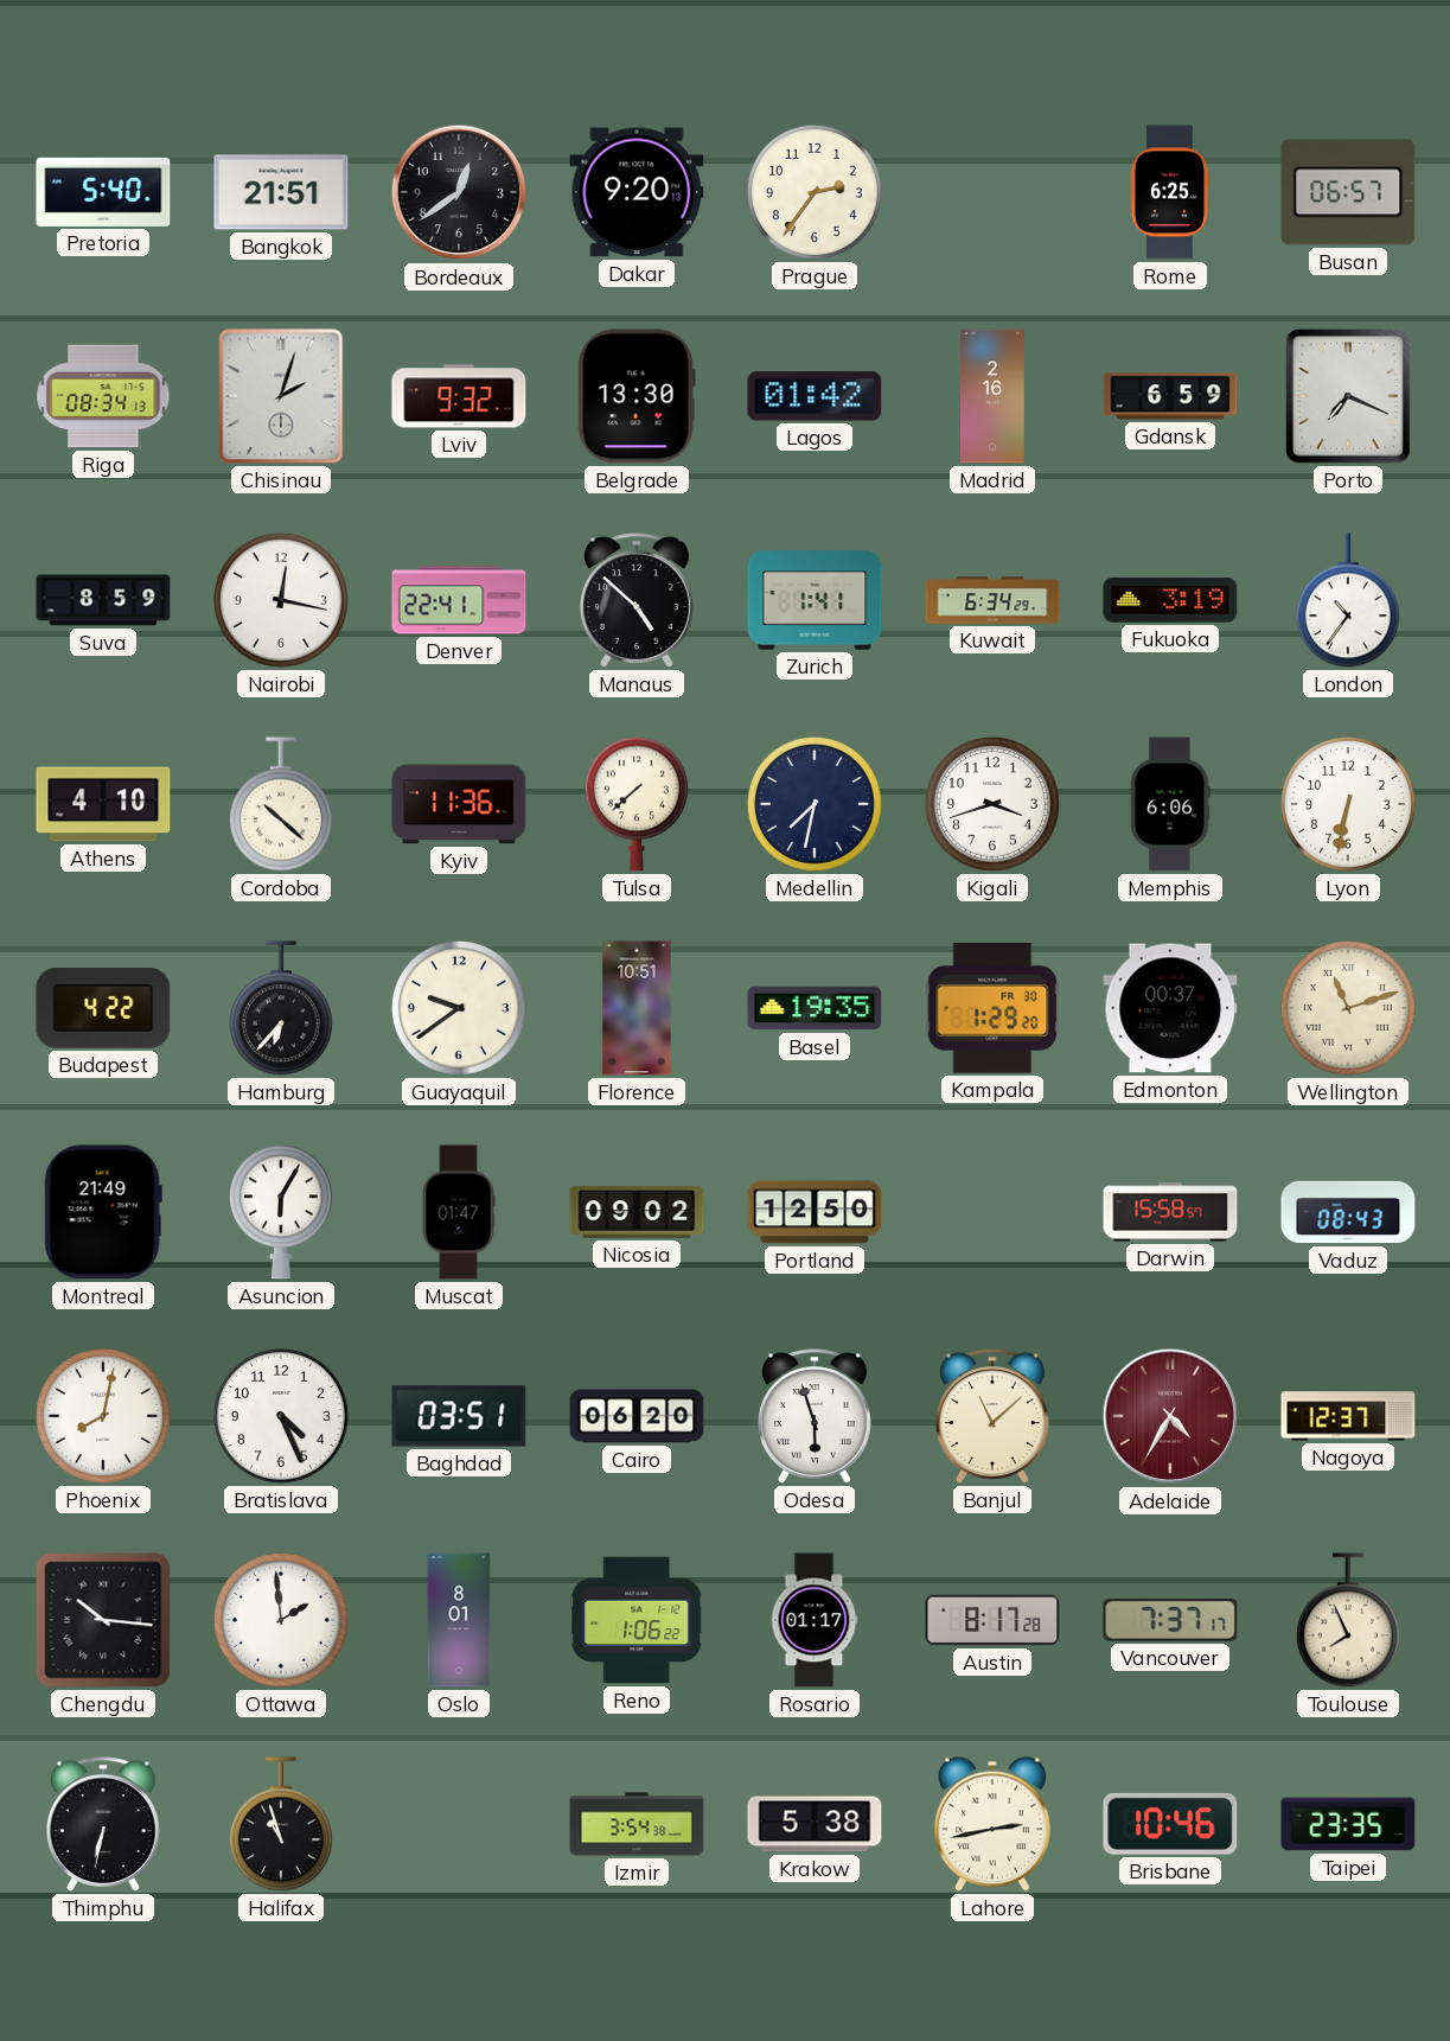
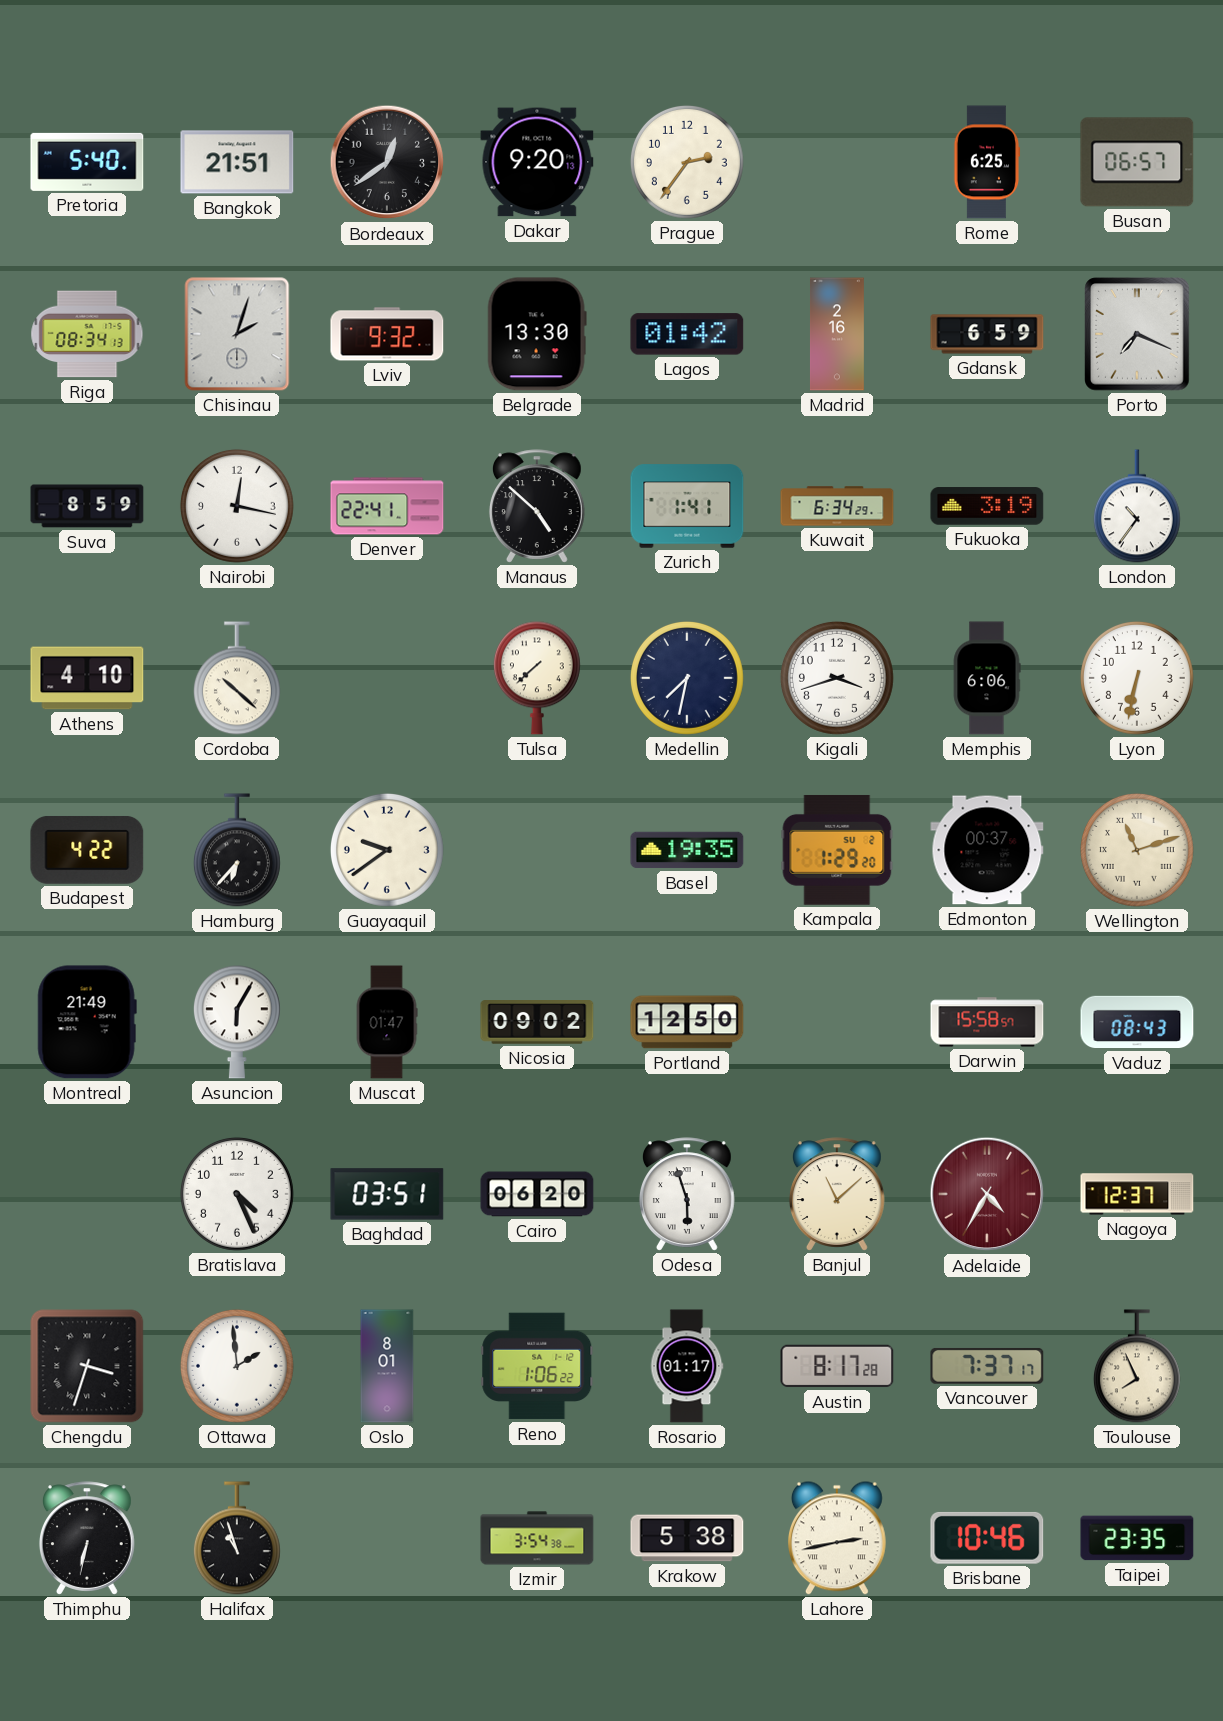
Kyiv: 11:36 -> none (459, 804)
Florence: 10:51 -> none (637, 1008)
Kampala date: FR 30 -> SU 2 (837, 850)
Phoenix: 8:02 -> none (103, 1416)
Chengdu: 10:16 -> 3:33 (87, 1366)
